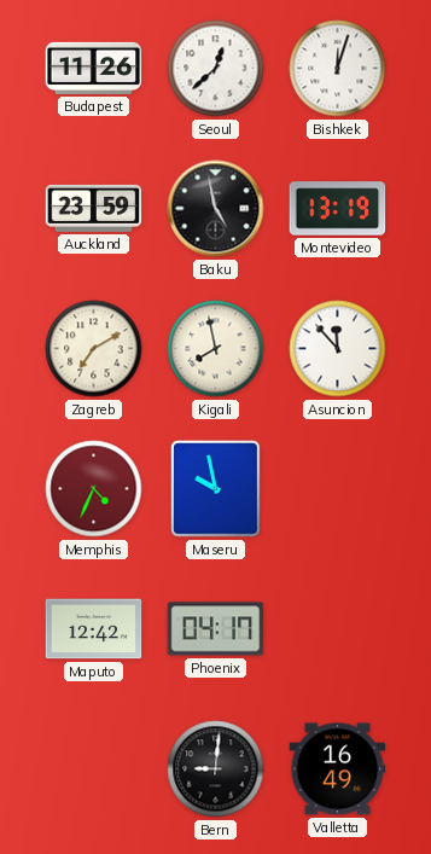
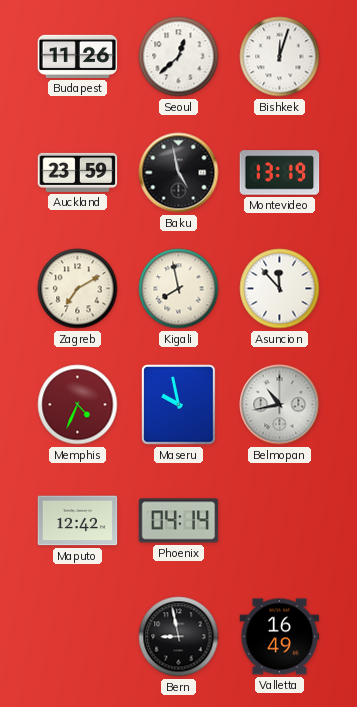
Belmopan: none -> 10:43 (280, 405)
Phoenix: 04:17 -> 04:14 (179, 521)
Bern: 9:01 -> 8:58 (179, 637)
